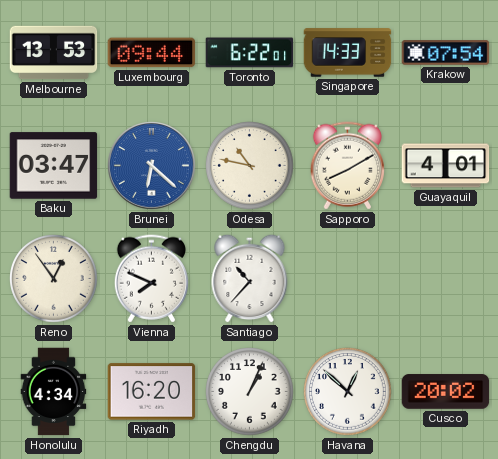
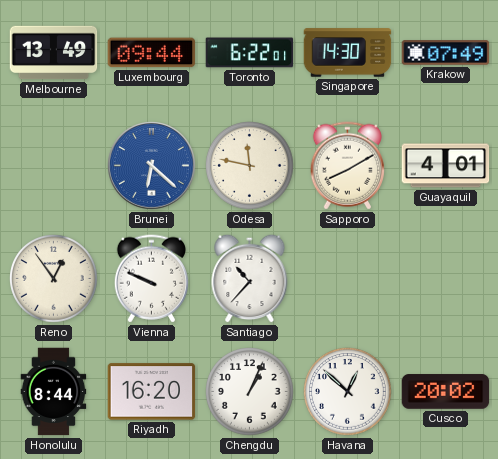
Melbourne: 13:53 -> 13:49 (54, 53)
Singapore: 14:33 -> 14:30 (348, 53)
Krakow: 07:54 -> 07:49 (446, 53)
Baku: 03:47 -> none (54, 166)
Odesa: 10:47 -> 11:47 (250, 166)
Vienna: 7:49 -> 9:49 (151, 279)
Honolulu: 4:34 -> 8:44 (54, 392)
